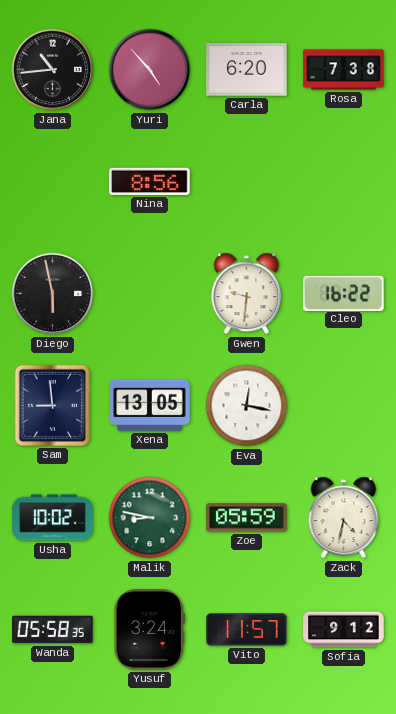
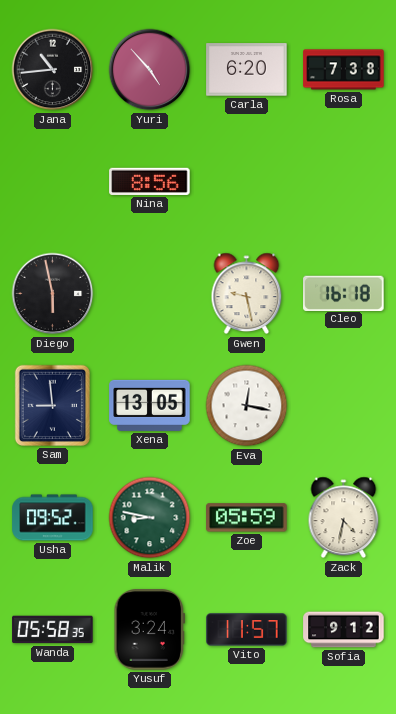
Gwen: 9:31 -> 9:28 (247, 294)
Cleo: 16:22 -> 16:18 (344, 293)
Usha: 10:02 -> 09:52 (53, 518)
